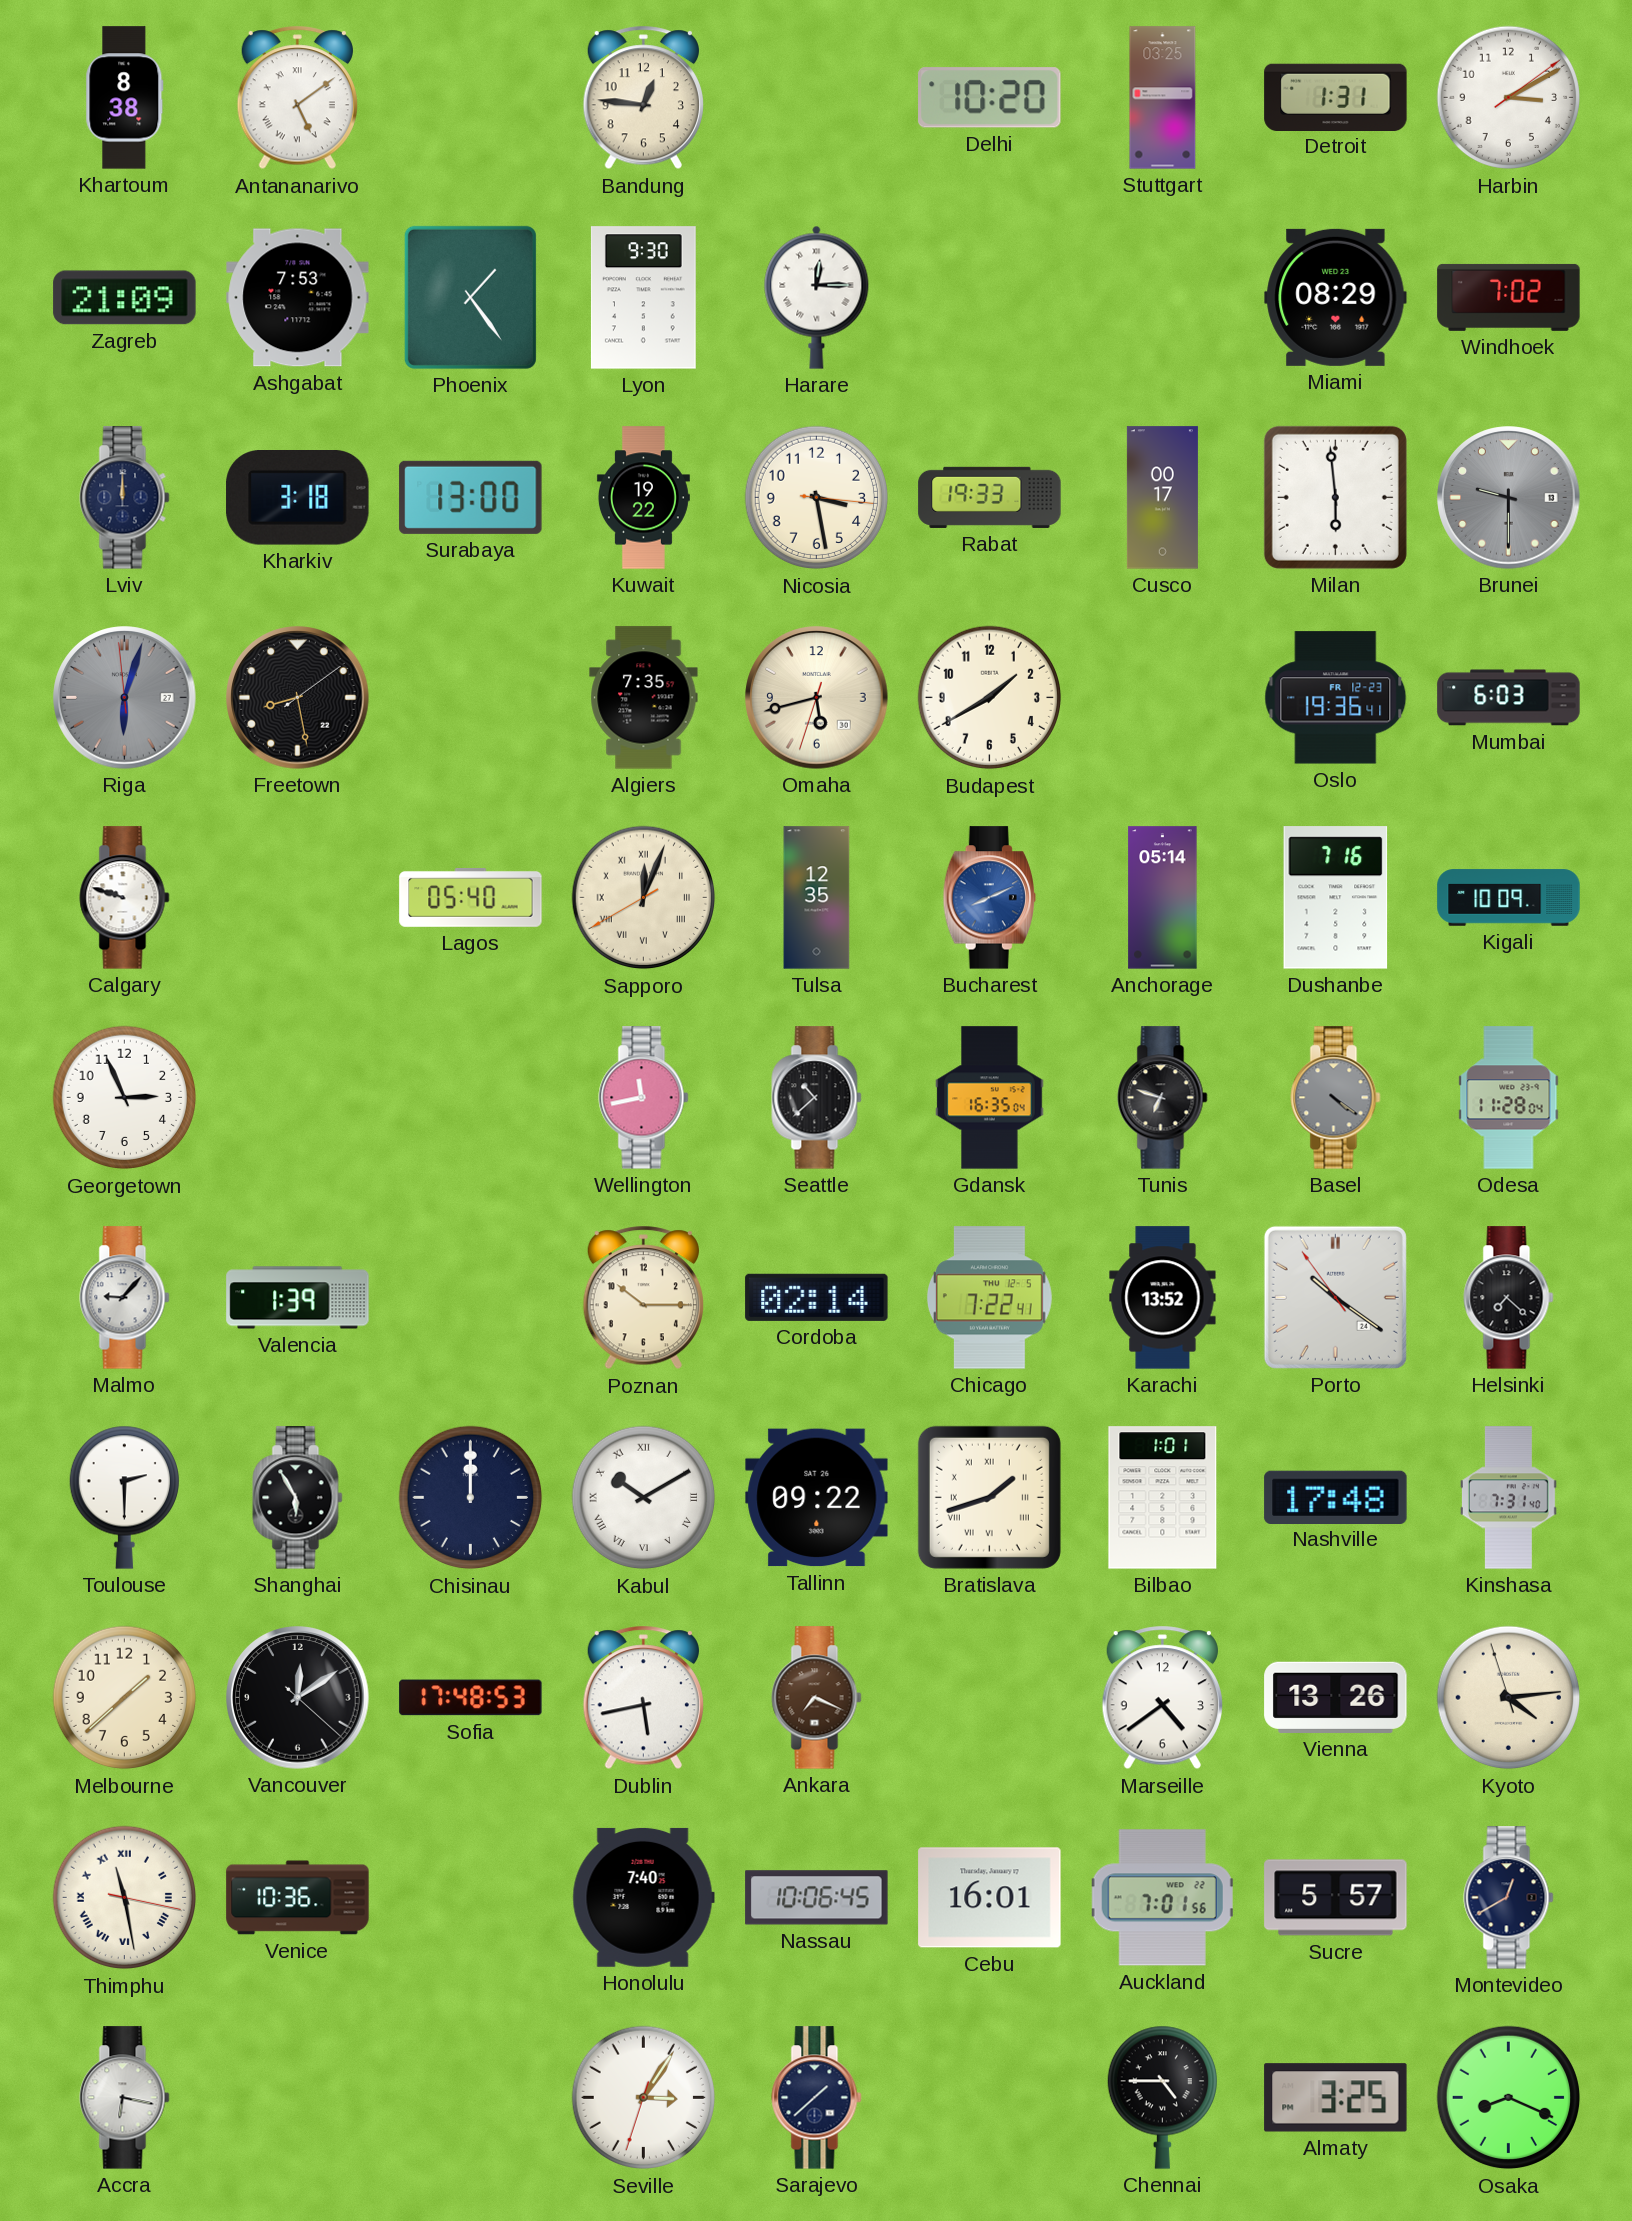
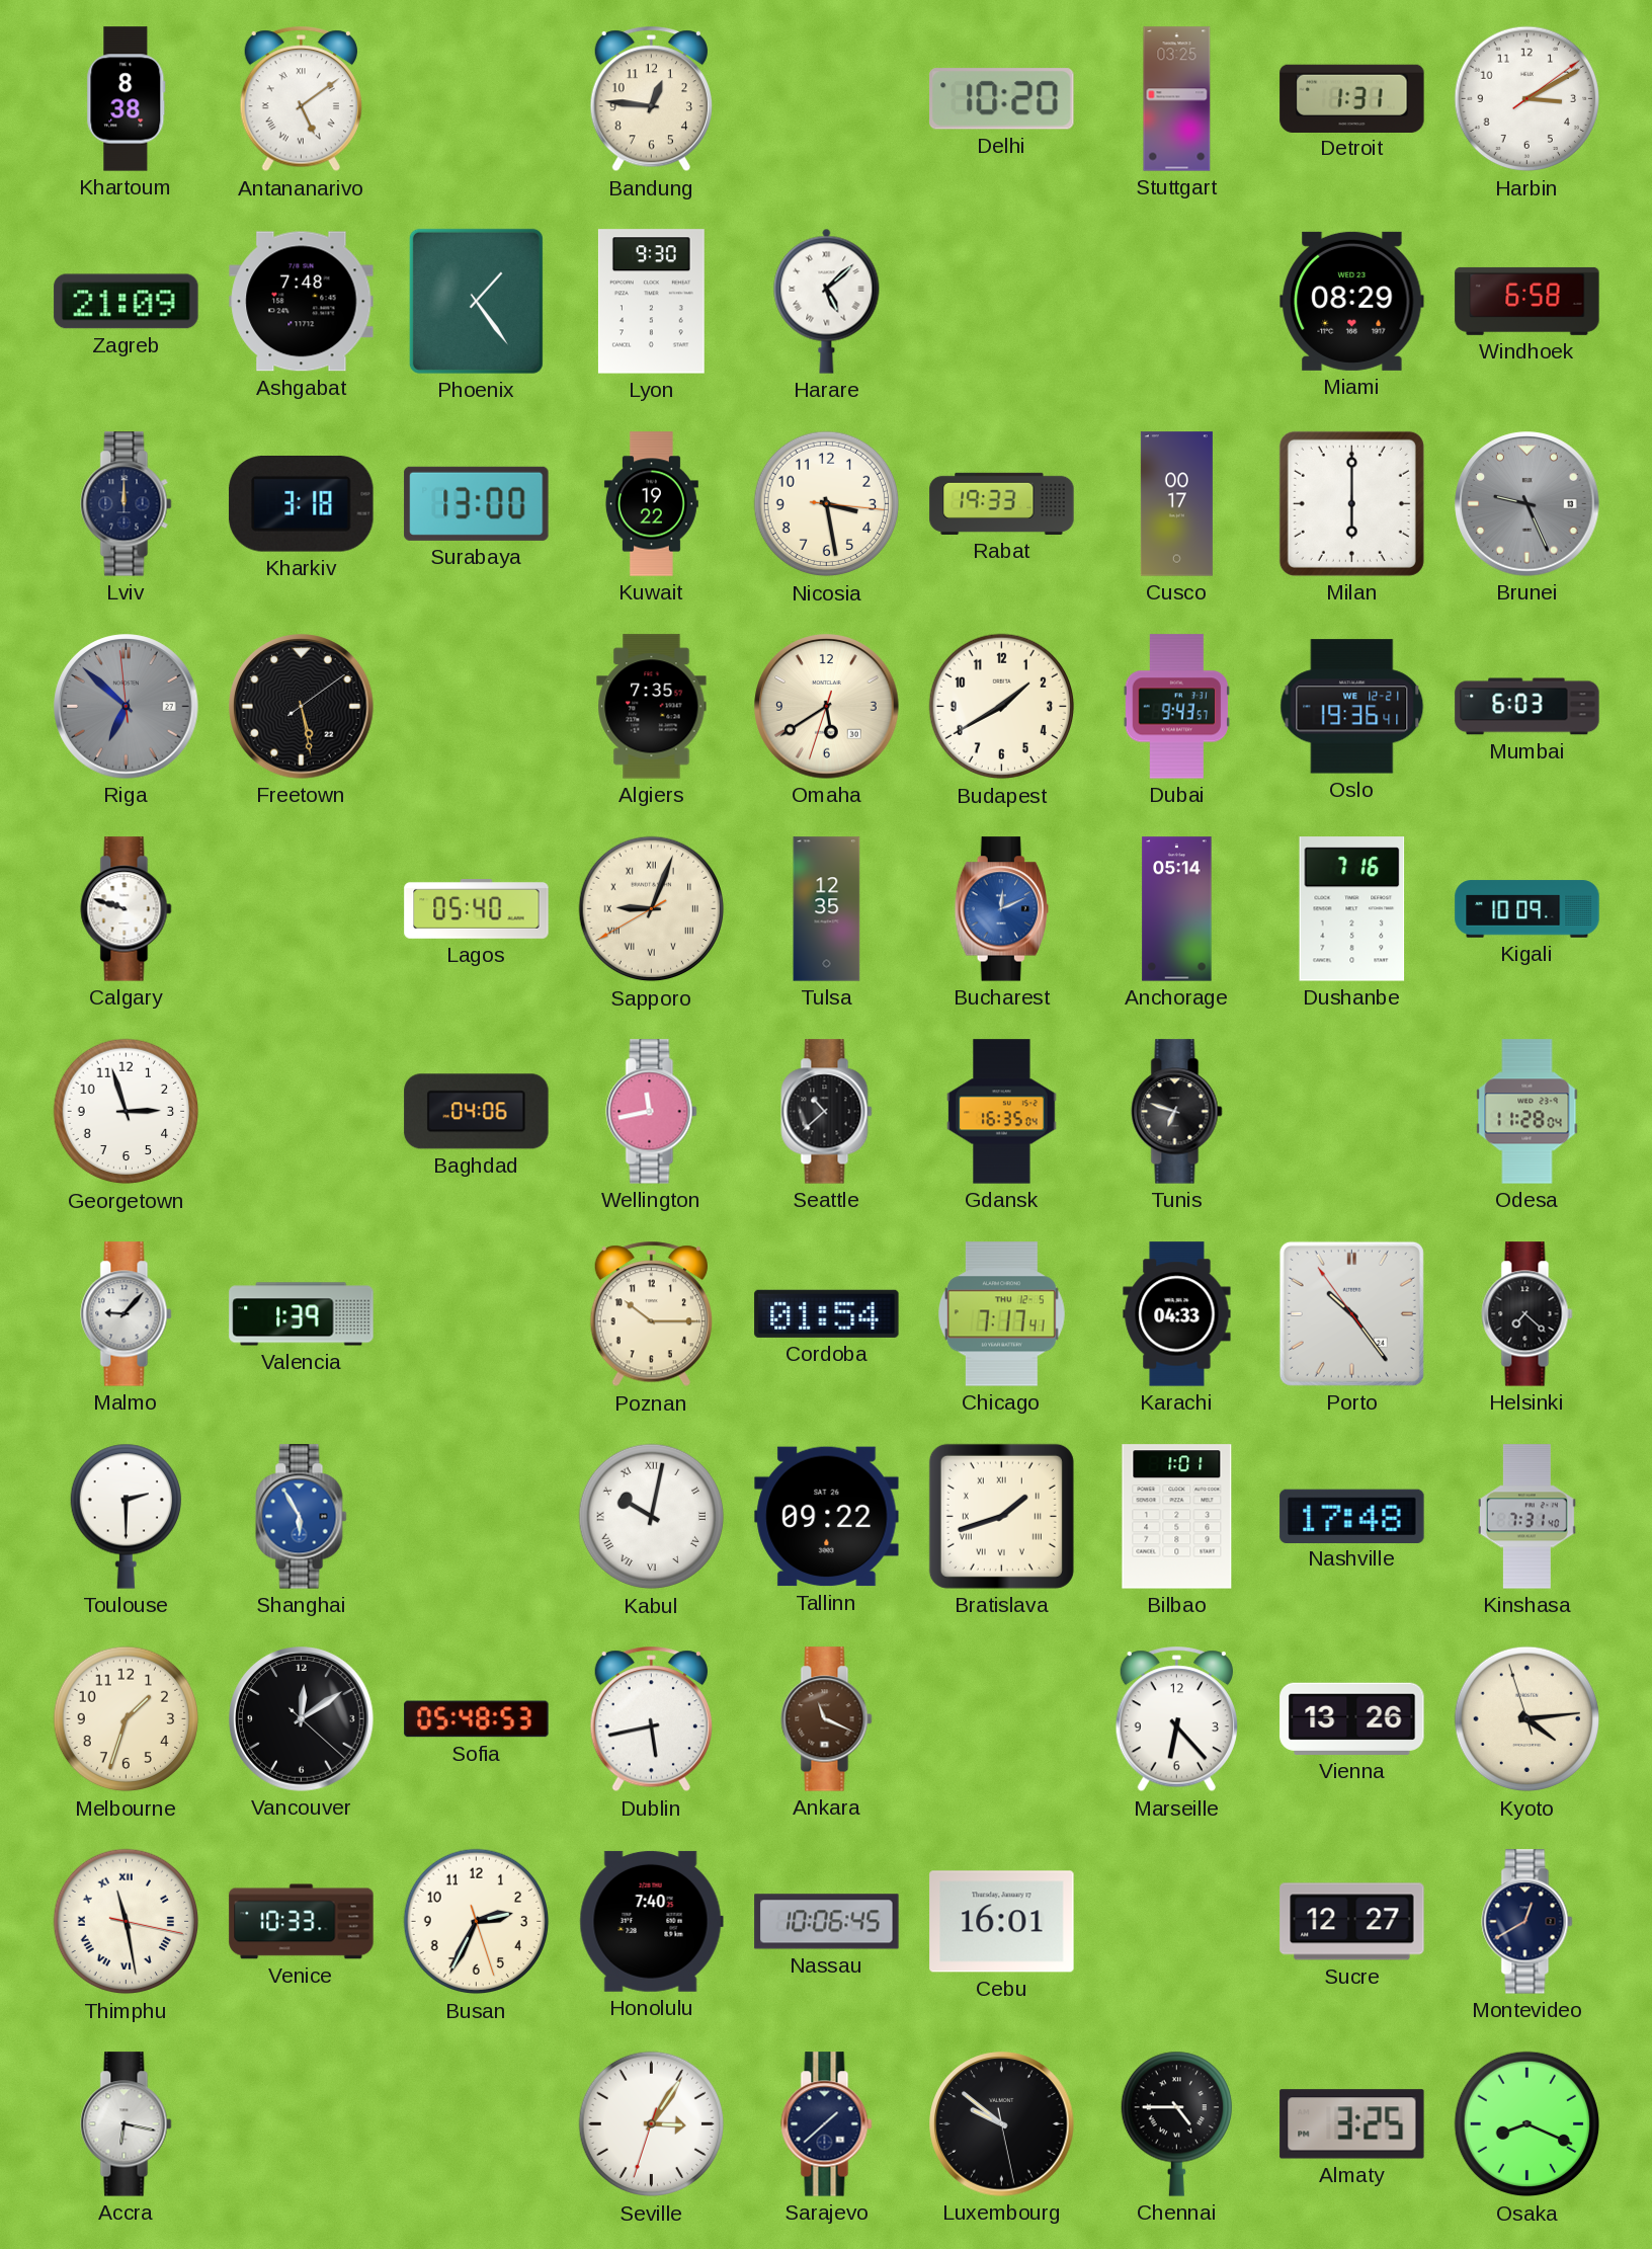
Ashgabat: 7:53 -> 7:48 (302, 302)
Harare: 12:15 -> 5:08 (827, 301)
Windhoek: 7:02 -> 6:58 (1527, 301)
Milan: 5:59 -> 6:00 (1351, 503)
Brunei: 9:30 -> 9:26 (1527, 504)
Riga: 6:02 -> 6:51 (127, 707)
Freetown: 8:28 -> 5:28 (302, 707)
Omaha: 5:42 -> 5:39 (827, 707)
Dubai: none -> 9:43 (1176, 707)
Oslo date: FR 12-23 -> WE 12-21 (1352, 707)
Sapporo: 12:03 -> 9:03 (652, 909)
Bucharest: 8:11 -> 12:11 (1001, 909)
Georgetown: 2:56 -> 2:57 (127, 1112)
Baghdad: none -> 04:06 (477, 1112)
Basel: 4:21 -> none (1336, 1098)
Cordoba: 02:14 -> 01:54 (827, 1313)
Chicago: 7:22 -> 7:17 (1001, 1314)
Karachi: 13:52 -> 04:33 (1177, 1314)
Porto: 10:20 -> 10:23 (1351, 1313)
Shanghai dial: black -> blue (302, 1517)
Chisinau: 12:00 -> none (471, 1498)
Kabul: 10:10 -> 10:02 (652, 1517)
Melbourne: 1:38 -> 1:33 (127, 1719)
Sofia: 17:48 -> 05:48 (477, 1719)
Ankara: 7:19 -> 11:19 (827, 1719)
Marseille: 4:39 -> 6:23 (1176, 1719)
Venice: 10:36 -> 10:33 (302, 1922)
Busan: none -> 2:34 (477, 1922)
Auckland: 7:01 -> none (1162, 1898)
Sucre: 5:57 -> 12:27 (1352, 1922)
Luxembourg: none -> 9:51 (1002, 2124)
